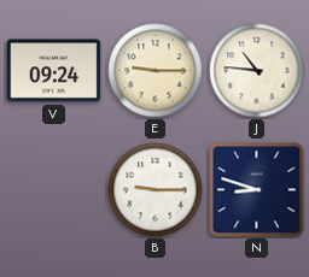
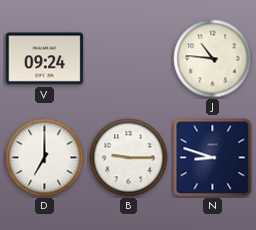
E: 9:15 -> none (156, 71)
D: none -> 7:00 (45, 158)
